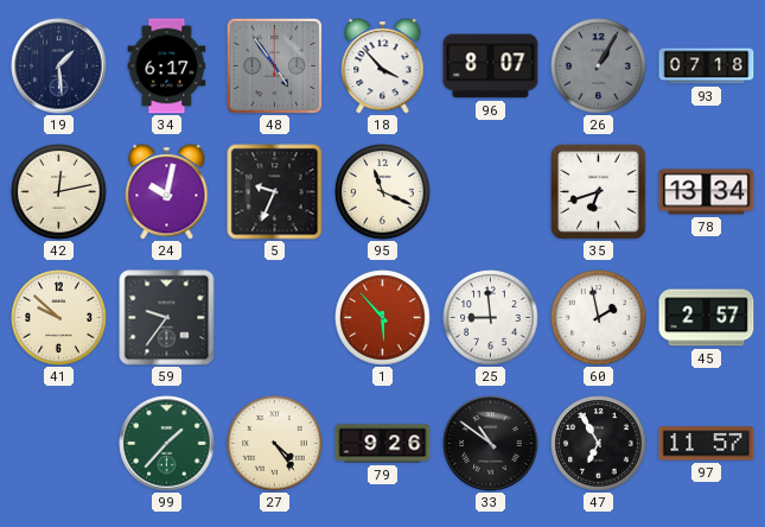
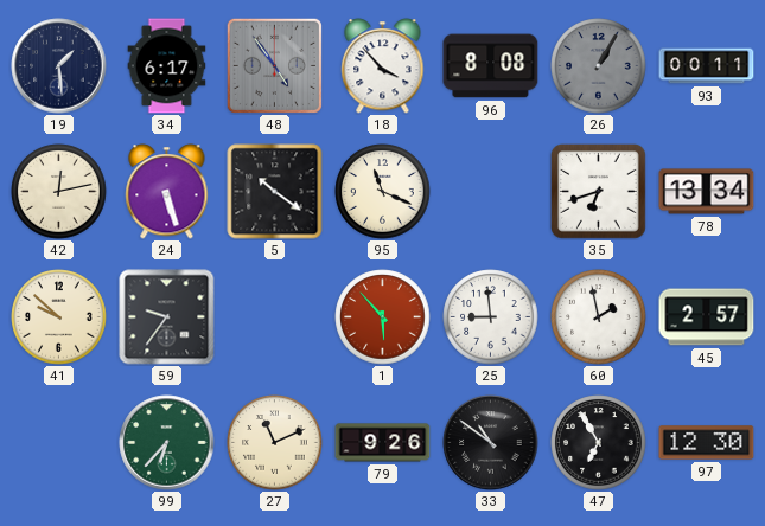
96: 8:07 -> 8:08 (491, 66)
93: 07:18 -> 00:11 (707, 66)
24: 10:02 -> 5:27 (167, 192)
5: 9:34 -> 10:21 (275, 192)
99: 1:37 -> 6:37 (167, 443)
27: 4:24 -> 11:11 (275, 443)
97: 11:57 -> 12:30 (707, 443)
